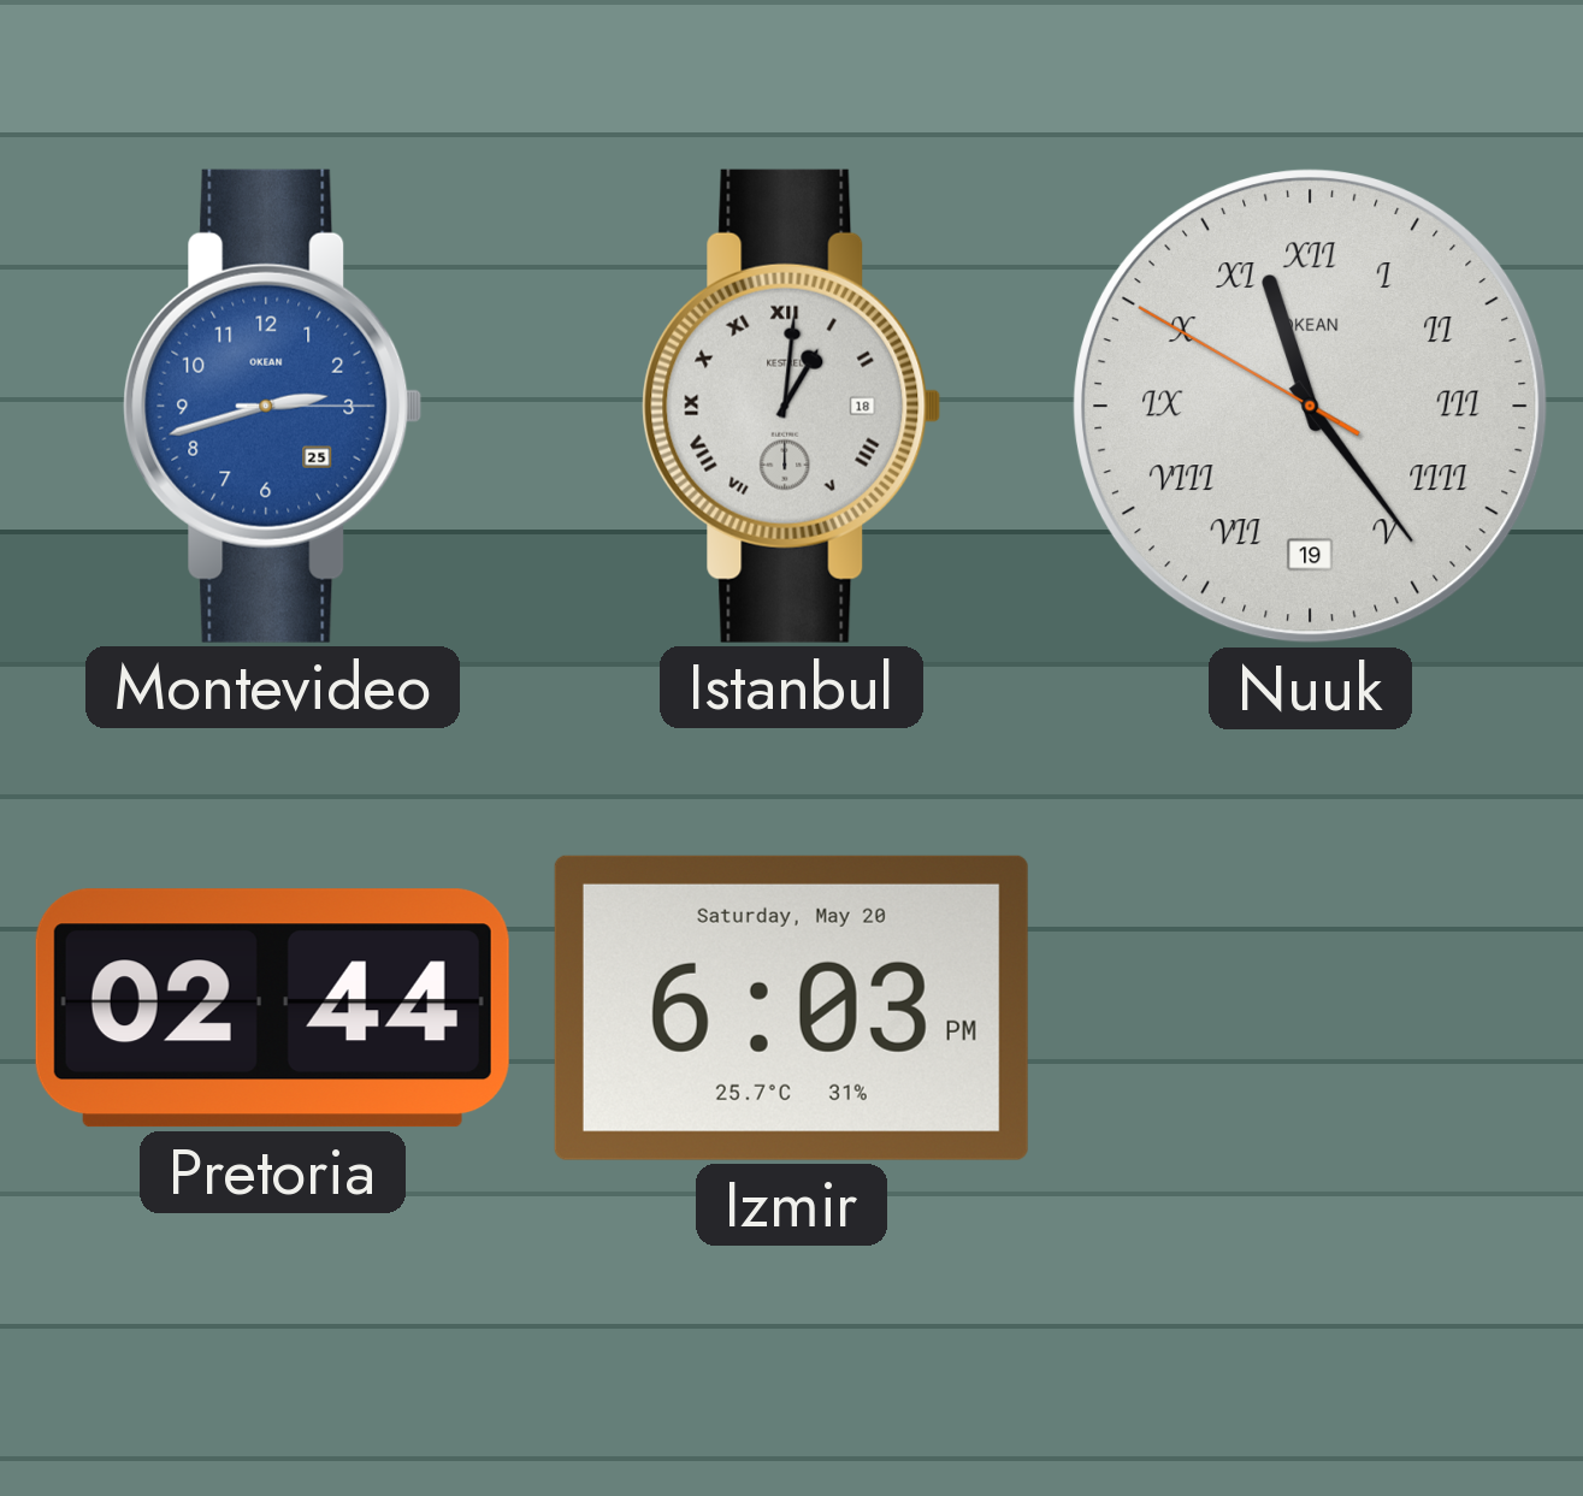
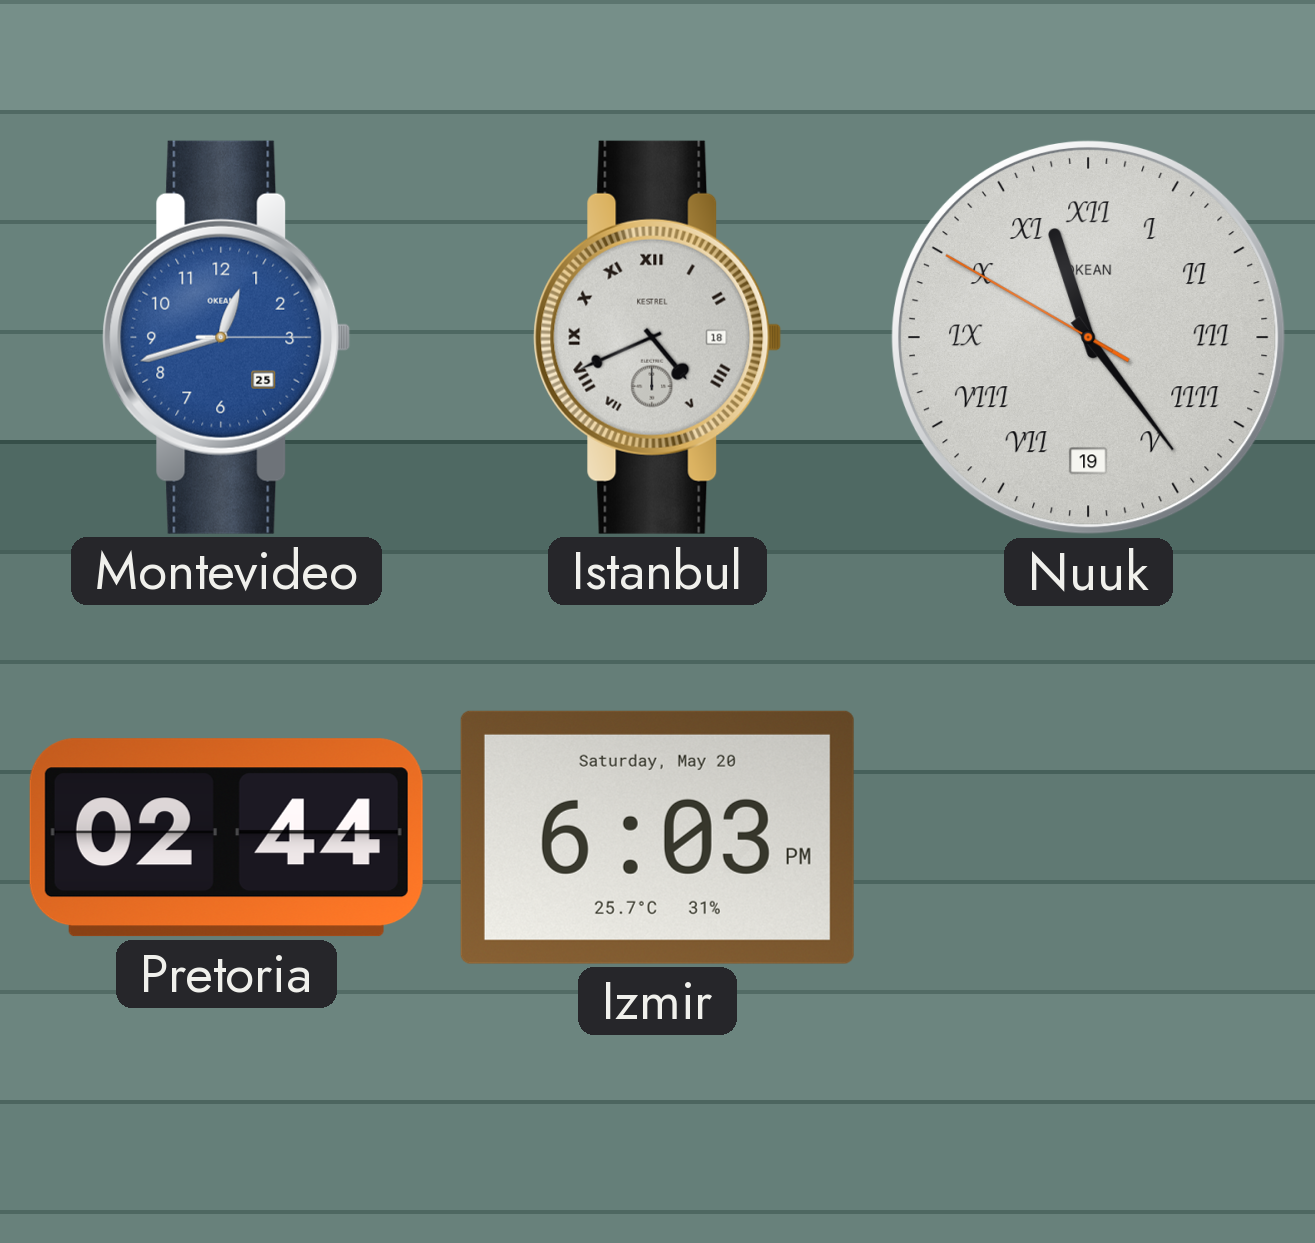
Montevideo: 2:42 -> 12:42 (227, 337)
Istanbul: 1:01 -> 4:41 (658, 337)
